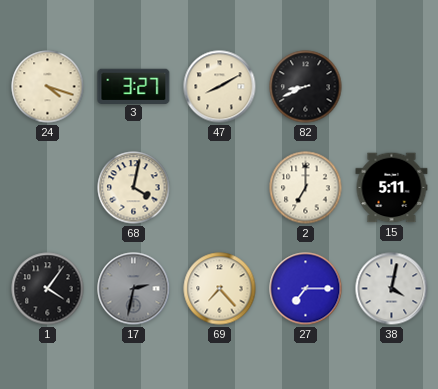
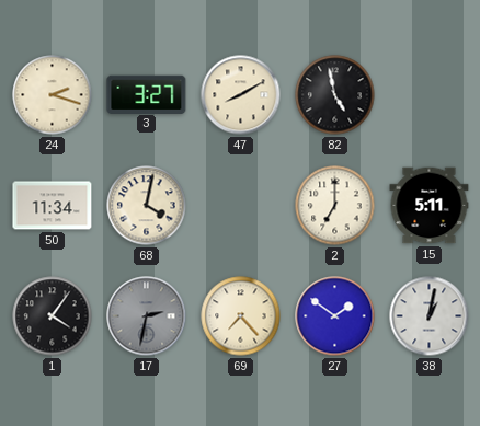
24: 4:18 -> 2:18 (53, 95)
82: 8:41 -> 4:58 (335, 95)
50: none -> 11:34 (53, 206)
27: 7:15 -> 1:51 (335, 316)
38: 4:02 -> 1:02 (430, 316)
